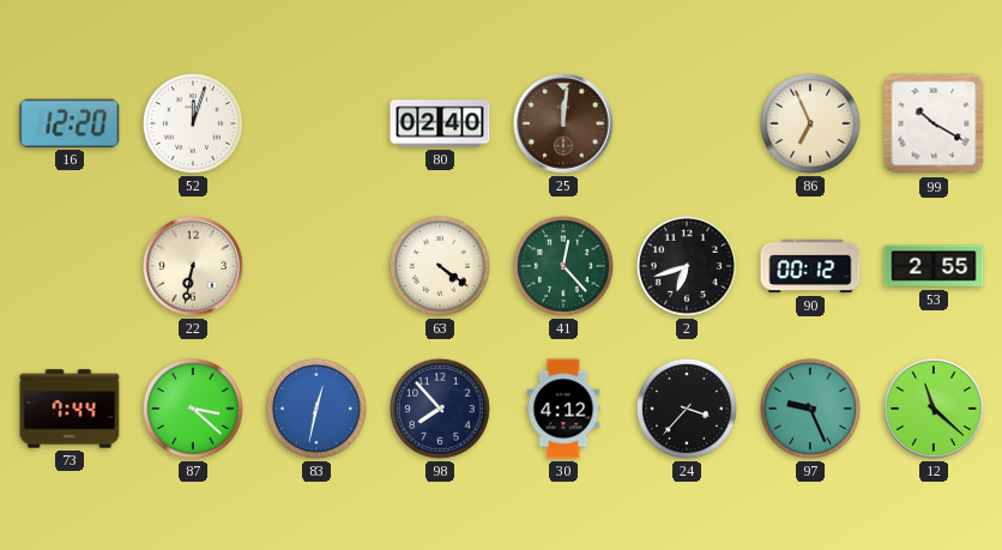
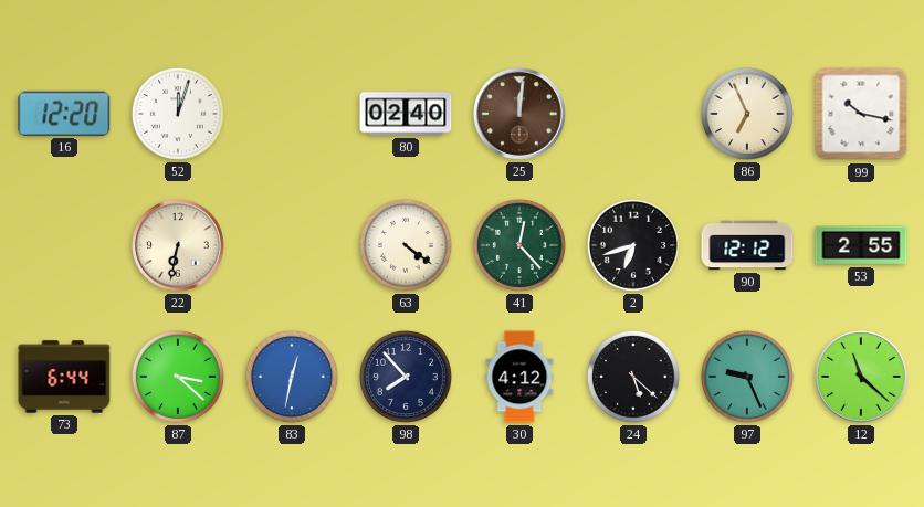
99: 10:20 -> 10:17 (861, 114)
90: 00:12 -> 12:12 (747, 245)
73: 7:44 -> 6:44 (64, 377)
24: 3:37 -> 5:22 (633, 377)
